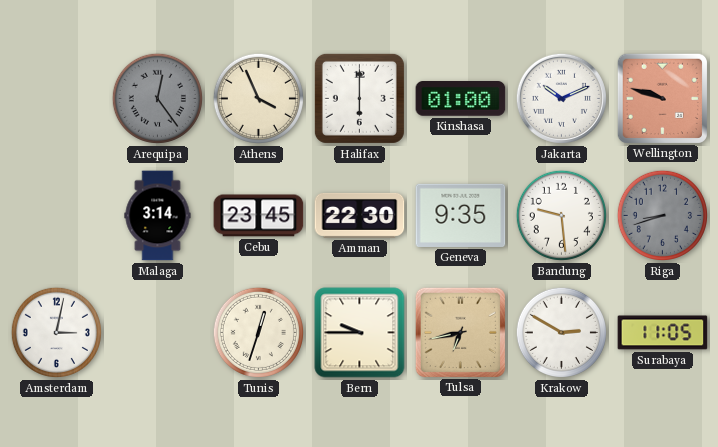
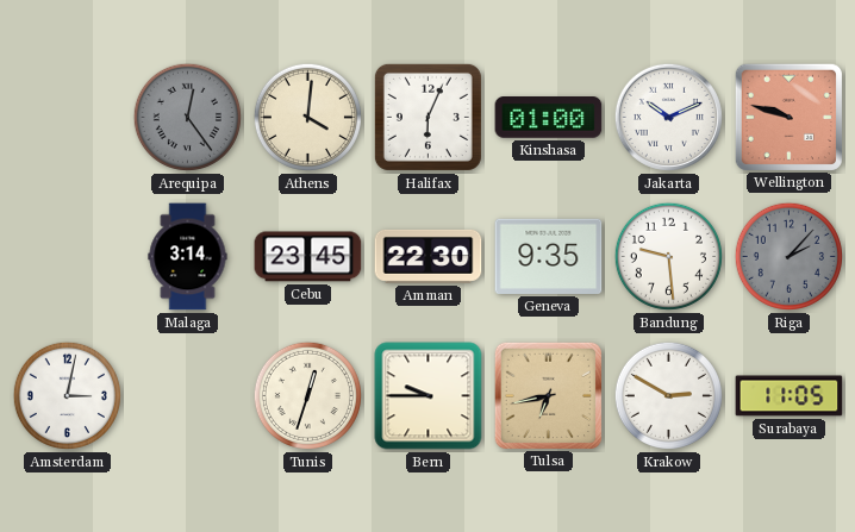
Athens: 3:56 -> 4:01 (307, 117)
Halifax: 6:00 -> 6:04 (427, 117)
Riga: 8:42 -> 2:07 (788, 256)
